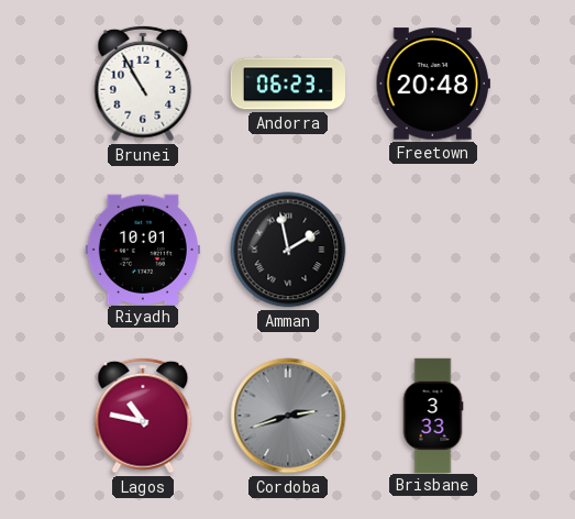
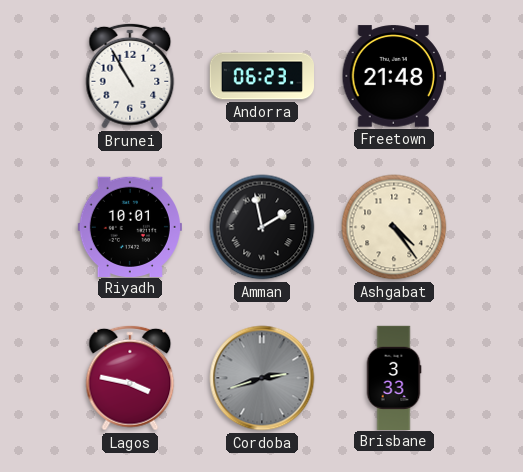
Freetown: 20:48 -> 21:48 (394, 76)
Ashgabat: none -> 4:24 (394, 227)
Lagos: 10:47 -> 3:47 (130, 378)
